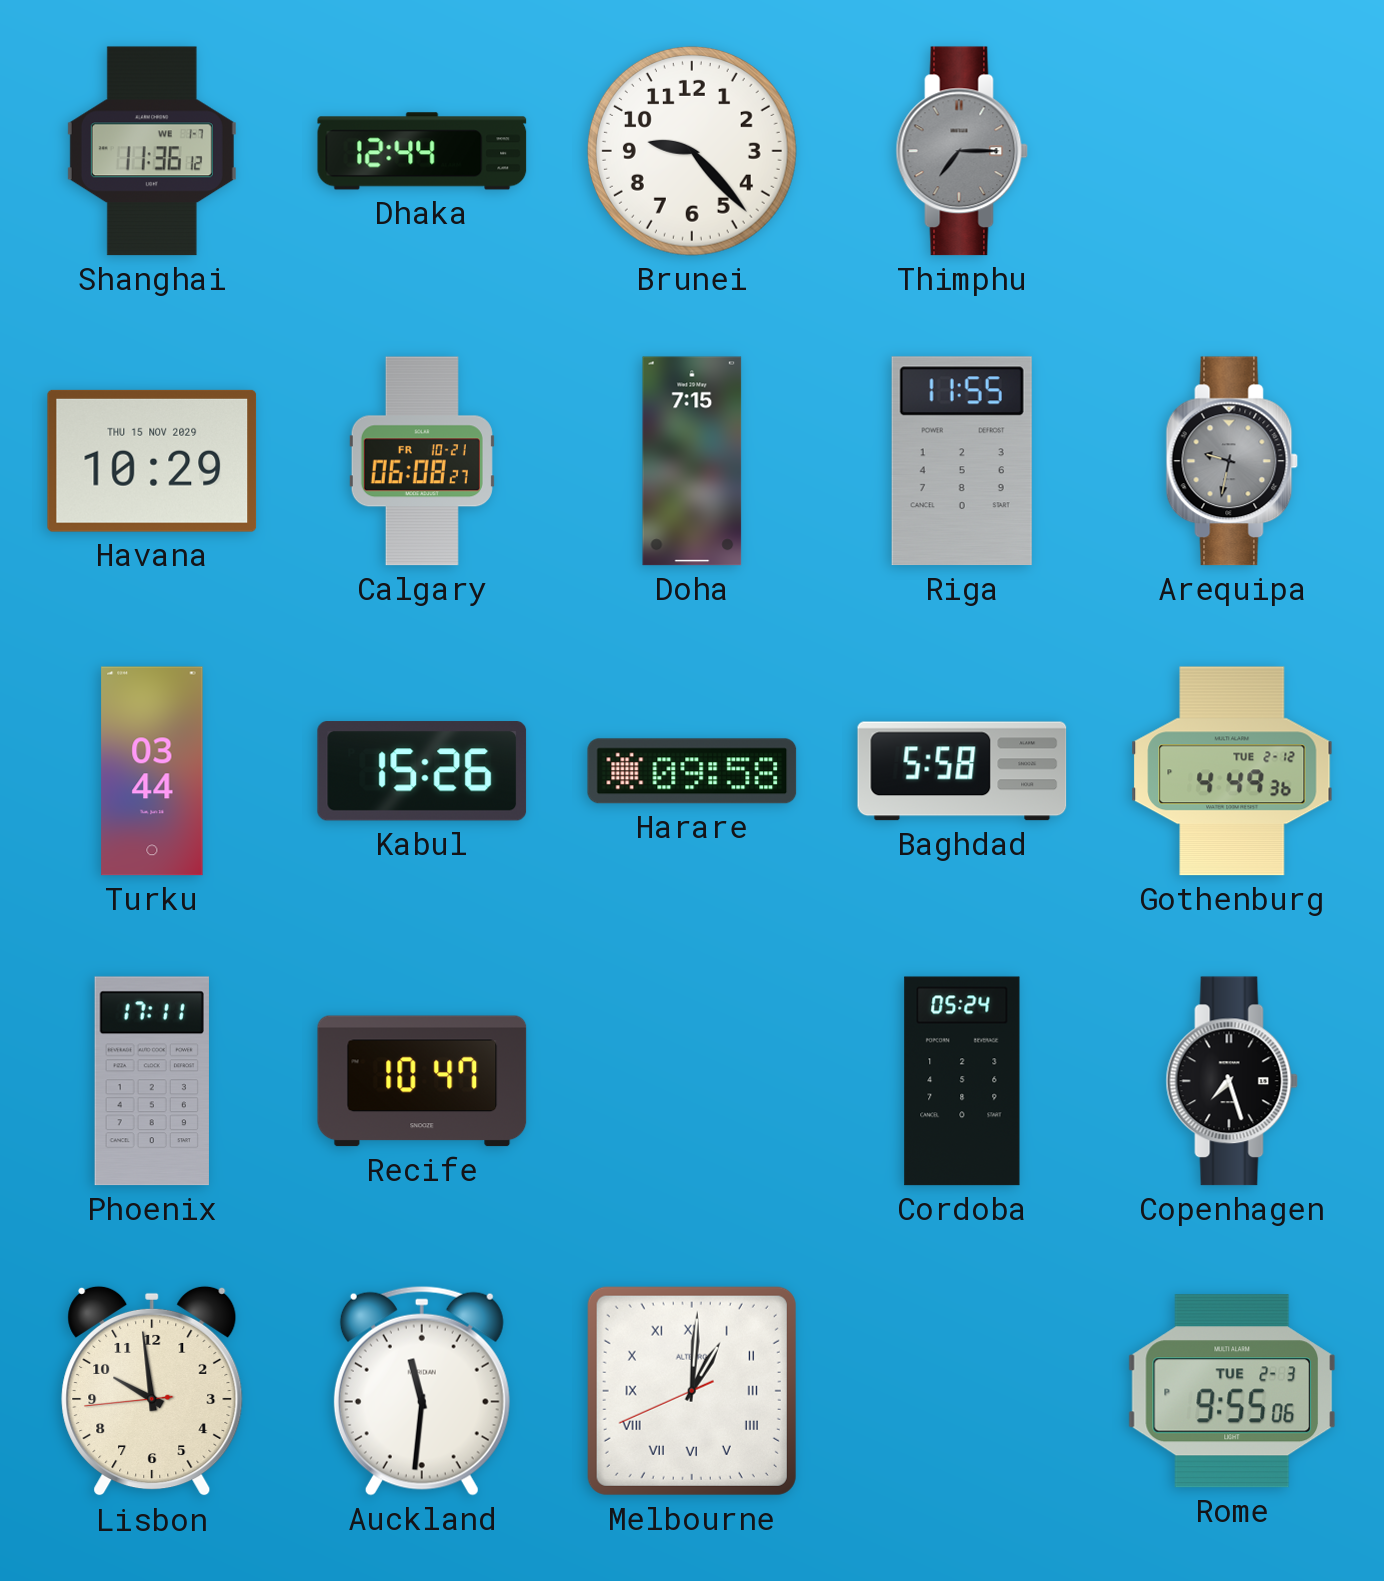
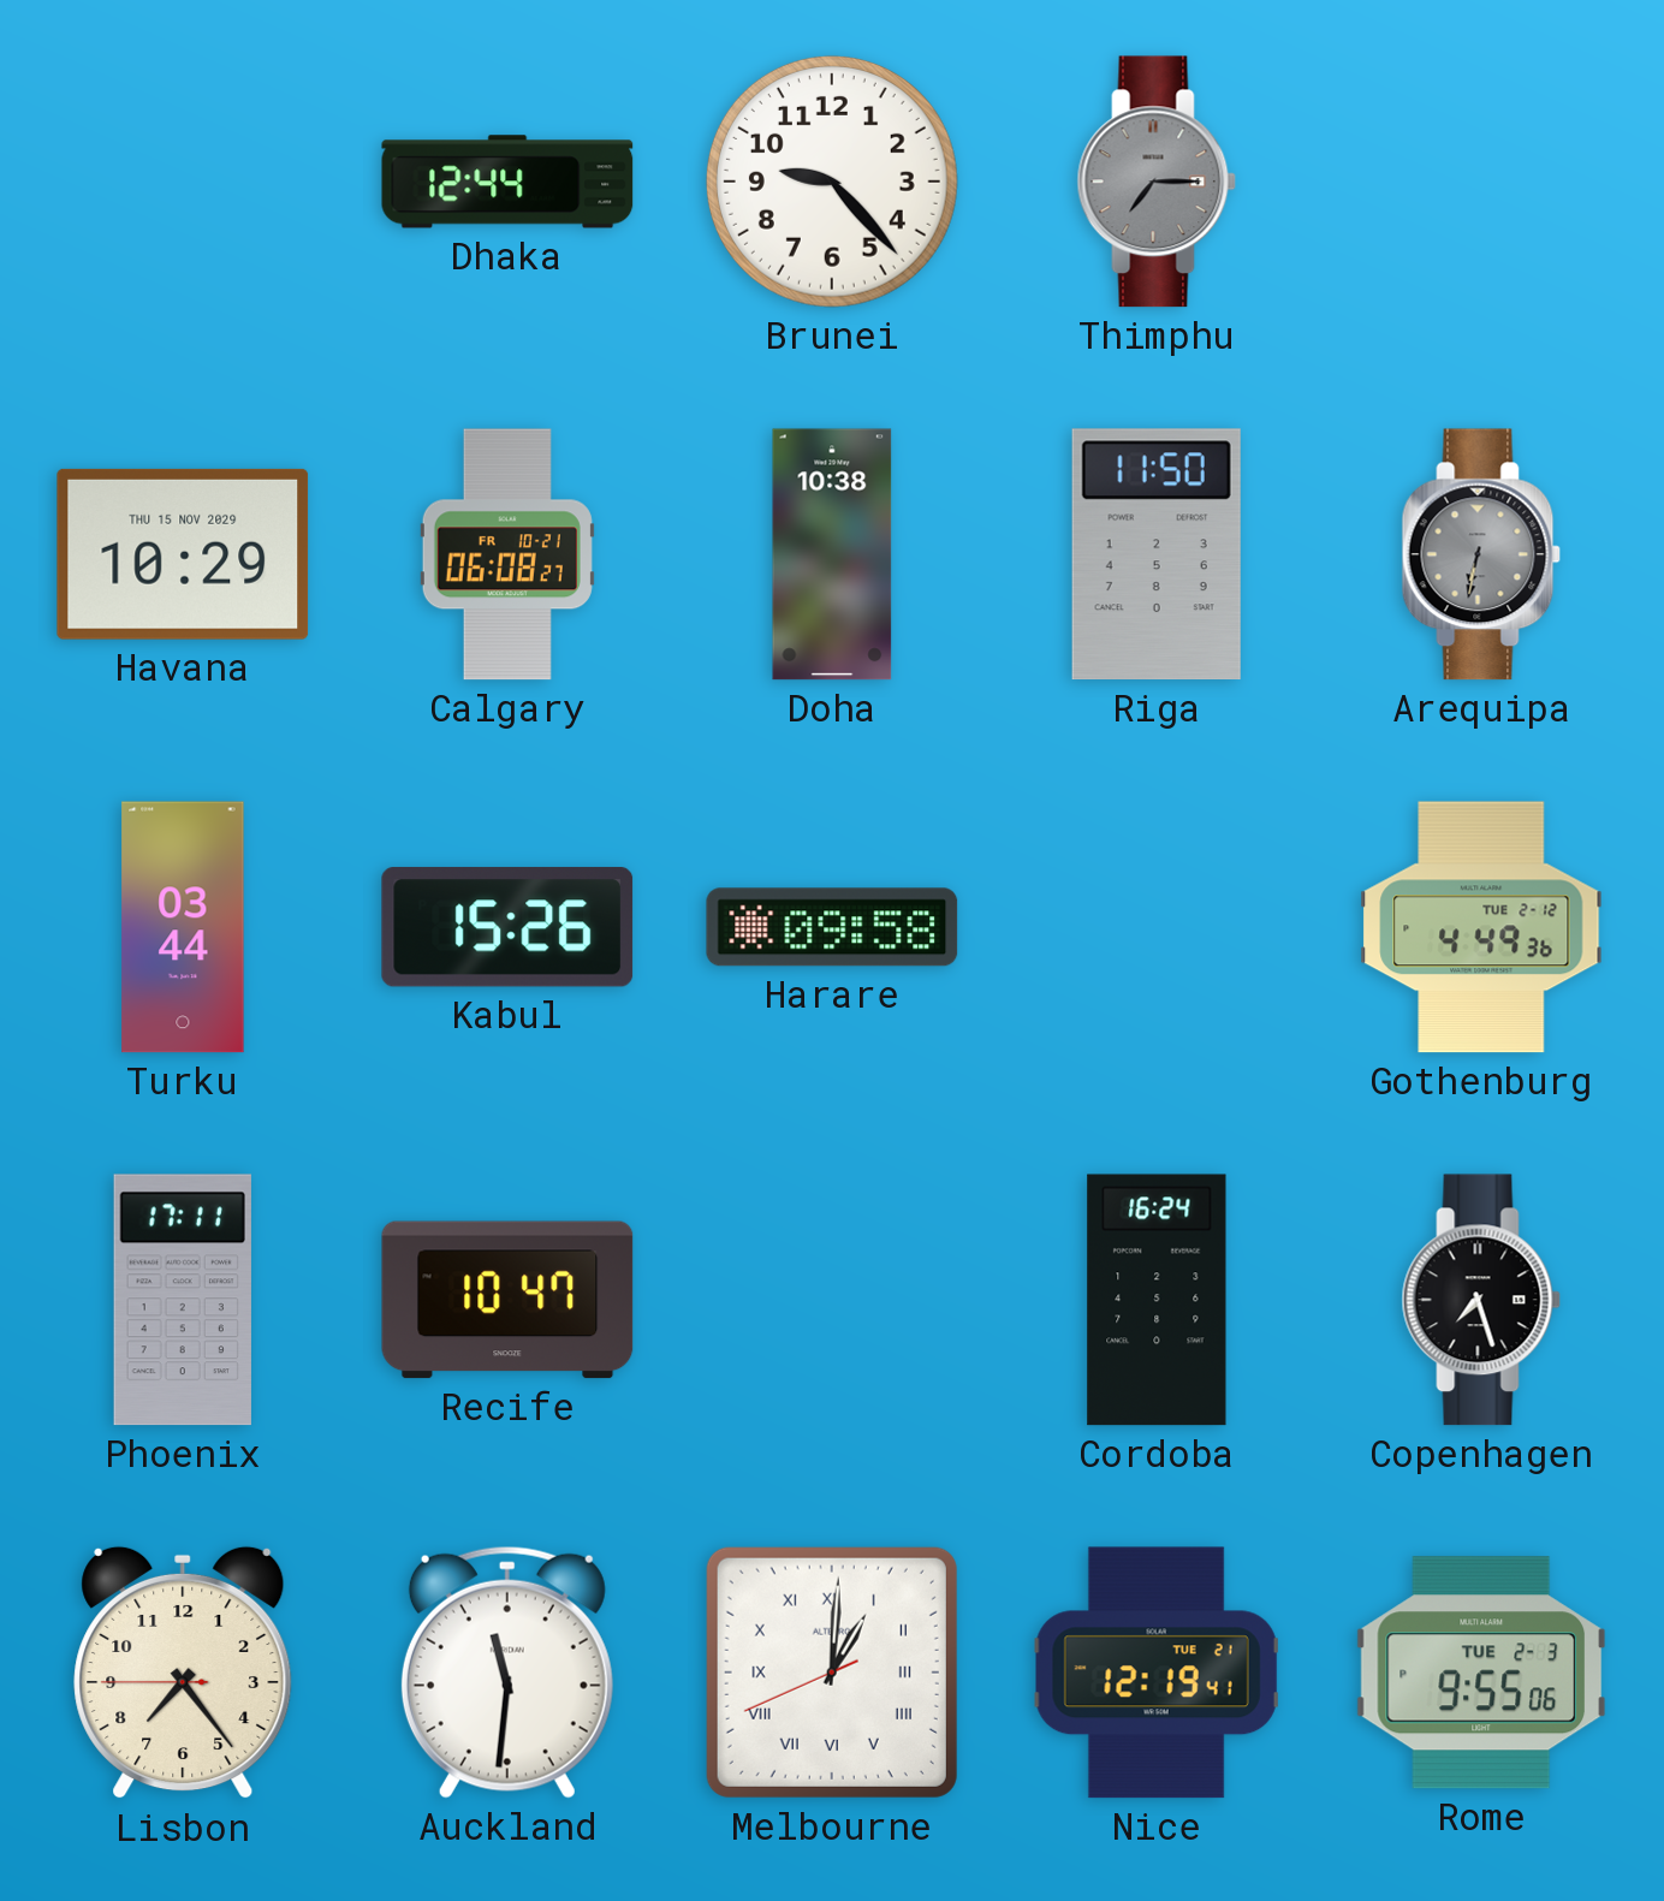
Shanghai: 11:36 -> none (152, 151)
Doha: 7:15 -> 10:38 (832, 554)
Riga: 11:55 -> 11:50 (1157, 554)
Arequipa: 9:32 -> 6:32 (1481, 554)
Baghdad: 5:58 -> none (962, 771)
Cordoba: 05:24 -> 16:24 (1157, 1300)
Lisbon: 9:58 -> 7:23 (183, 1673)
Nice: none -> 12:19 (1157, 1673)
